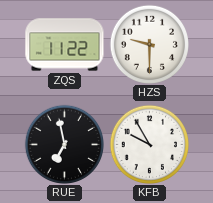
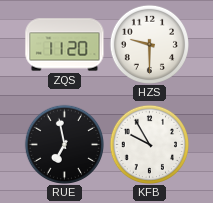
ZQS: 11:22 -> 11:20 (65, 45)
